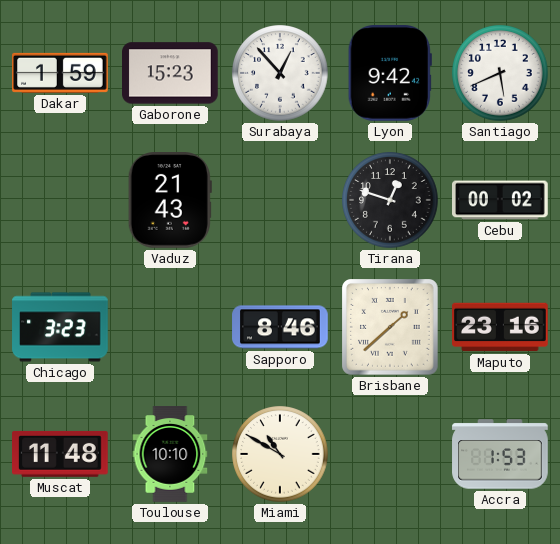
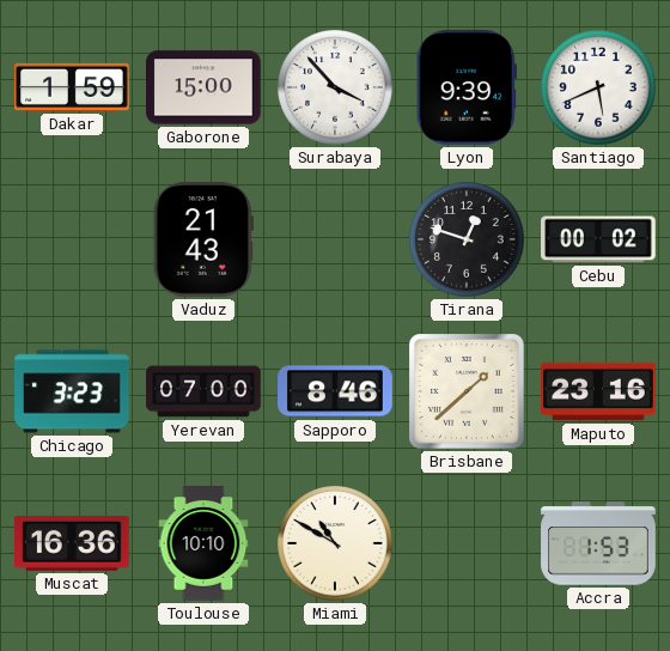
Gaborone: 15:23 -> 15:00 (205, 87)
Surabaya: 12:53 -> 3:53 (335, 87)
Lyon: 9:42 -> 9:39 (467, 89)
Yerevan: none -> 07:00 (203, 391)
Muscat: 11:48 -> 16:36 (73, 543)
